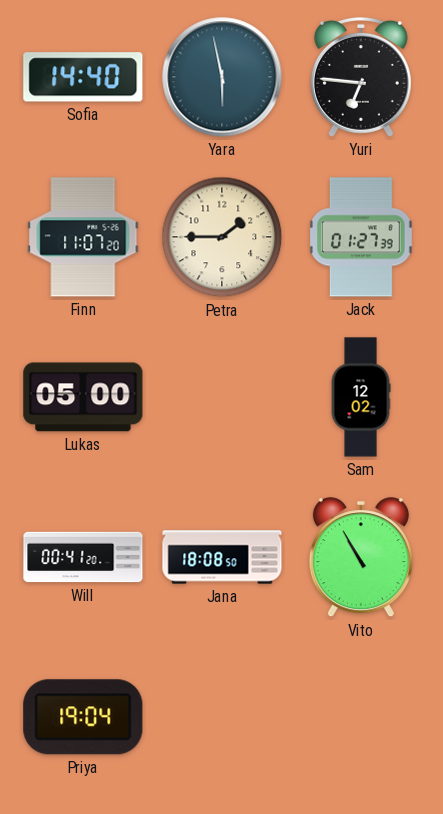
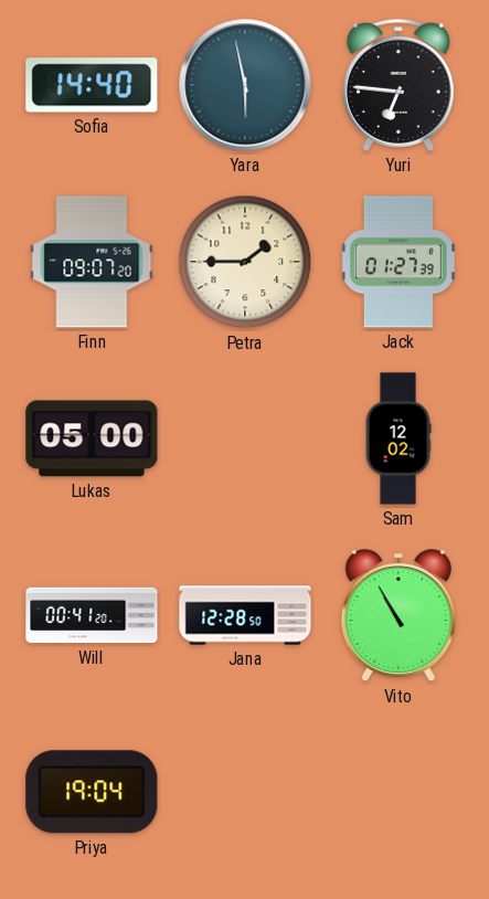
Finn: 11:07 -> 09:07 (92, 262)
Jana: 18:08 -> 12:28 (245, 615)
